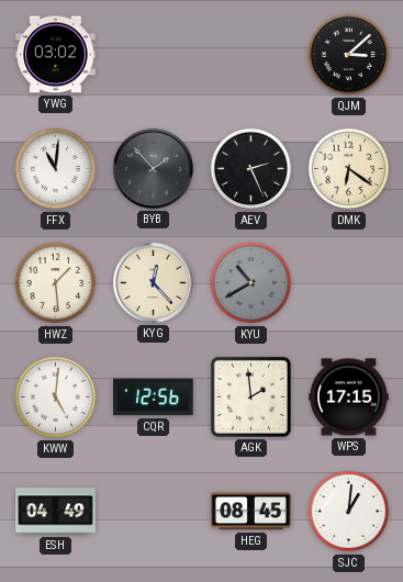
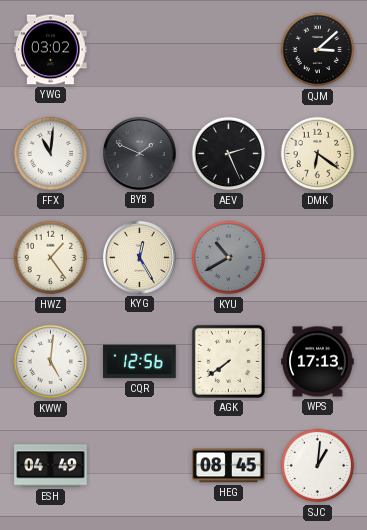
BYB: 1:53 -> 1:49 (139, 153)
HWZ: 1:29 -> 1:24 (51, 258)
KYG: 12:23 -> 12:25 (139, 257)
AGK: 1:59 -> 7:39 (228, 361)
WPS: 17:15 -> 17:13 (318, 362)
